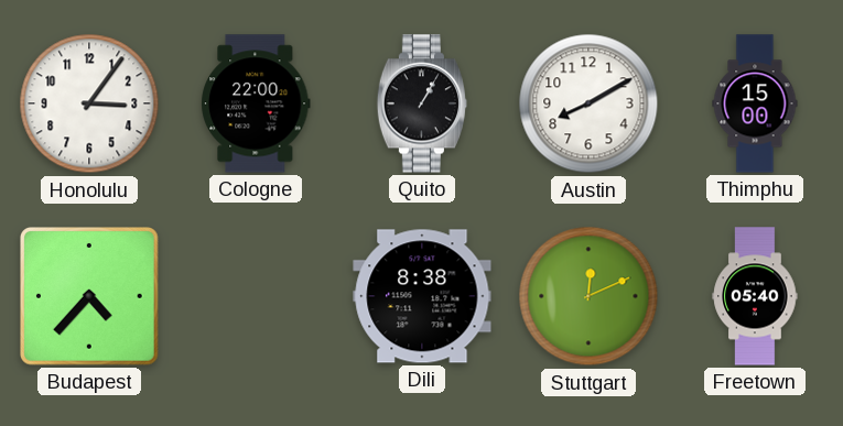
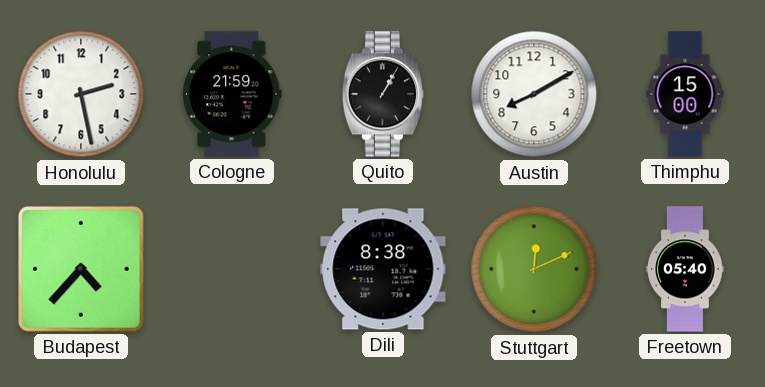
Honolulu: 3:06 -> 2:28 (81, 94)
Cologne: 22:00 -> 21:59 (232, 94)
